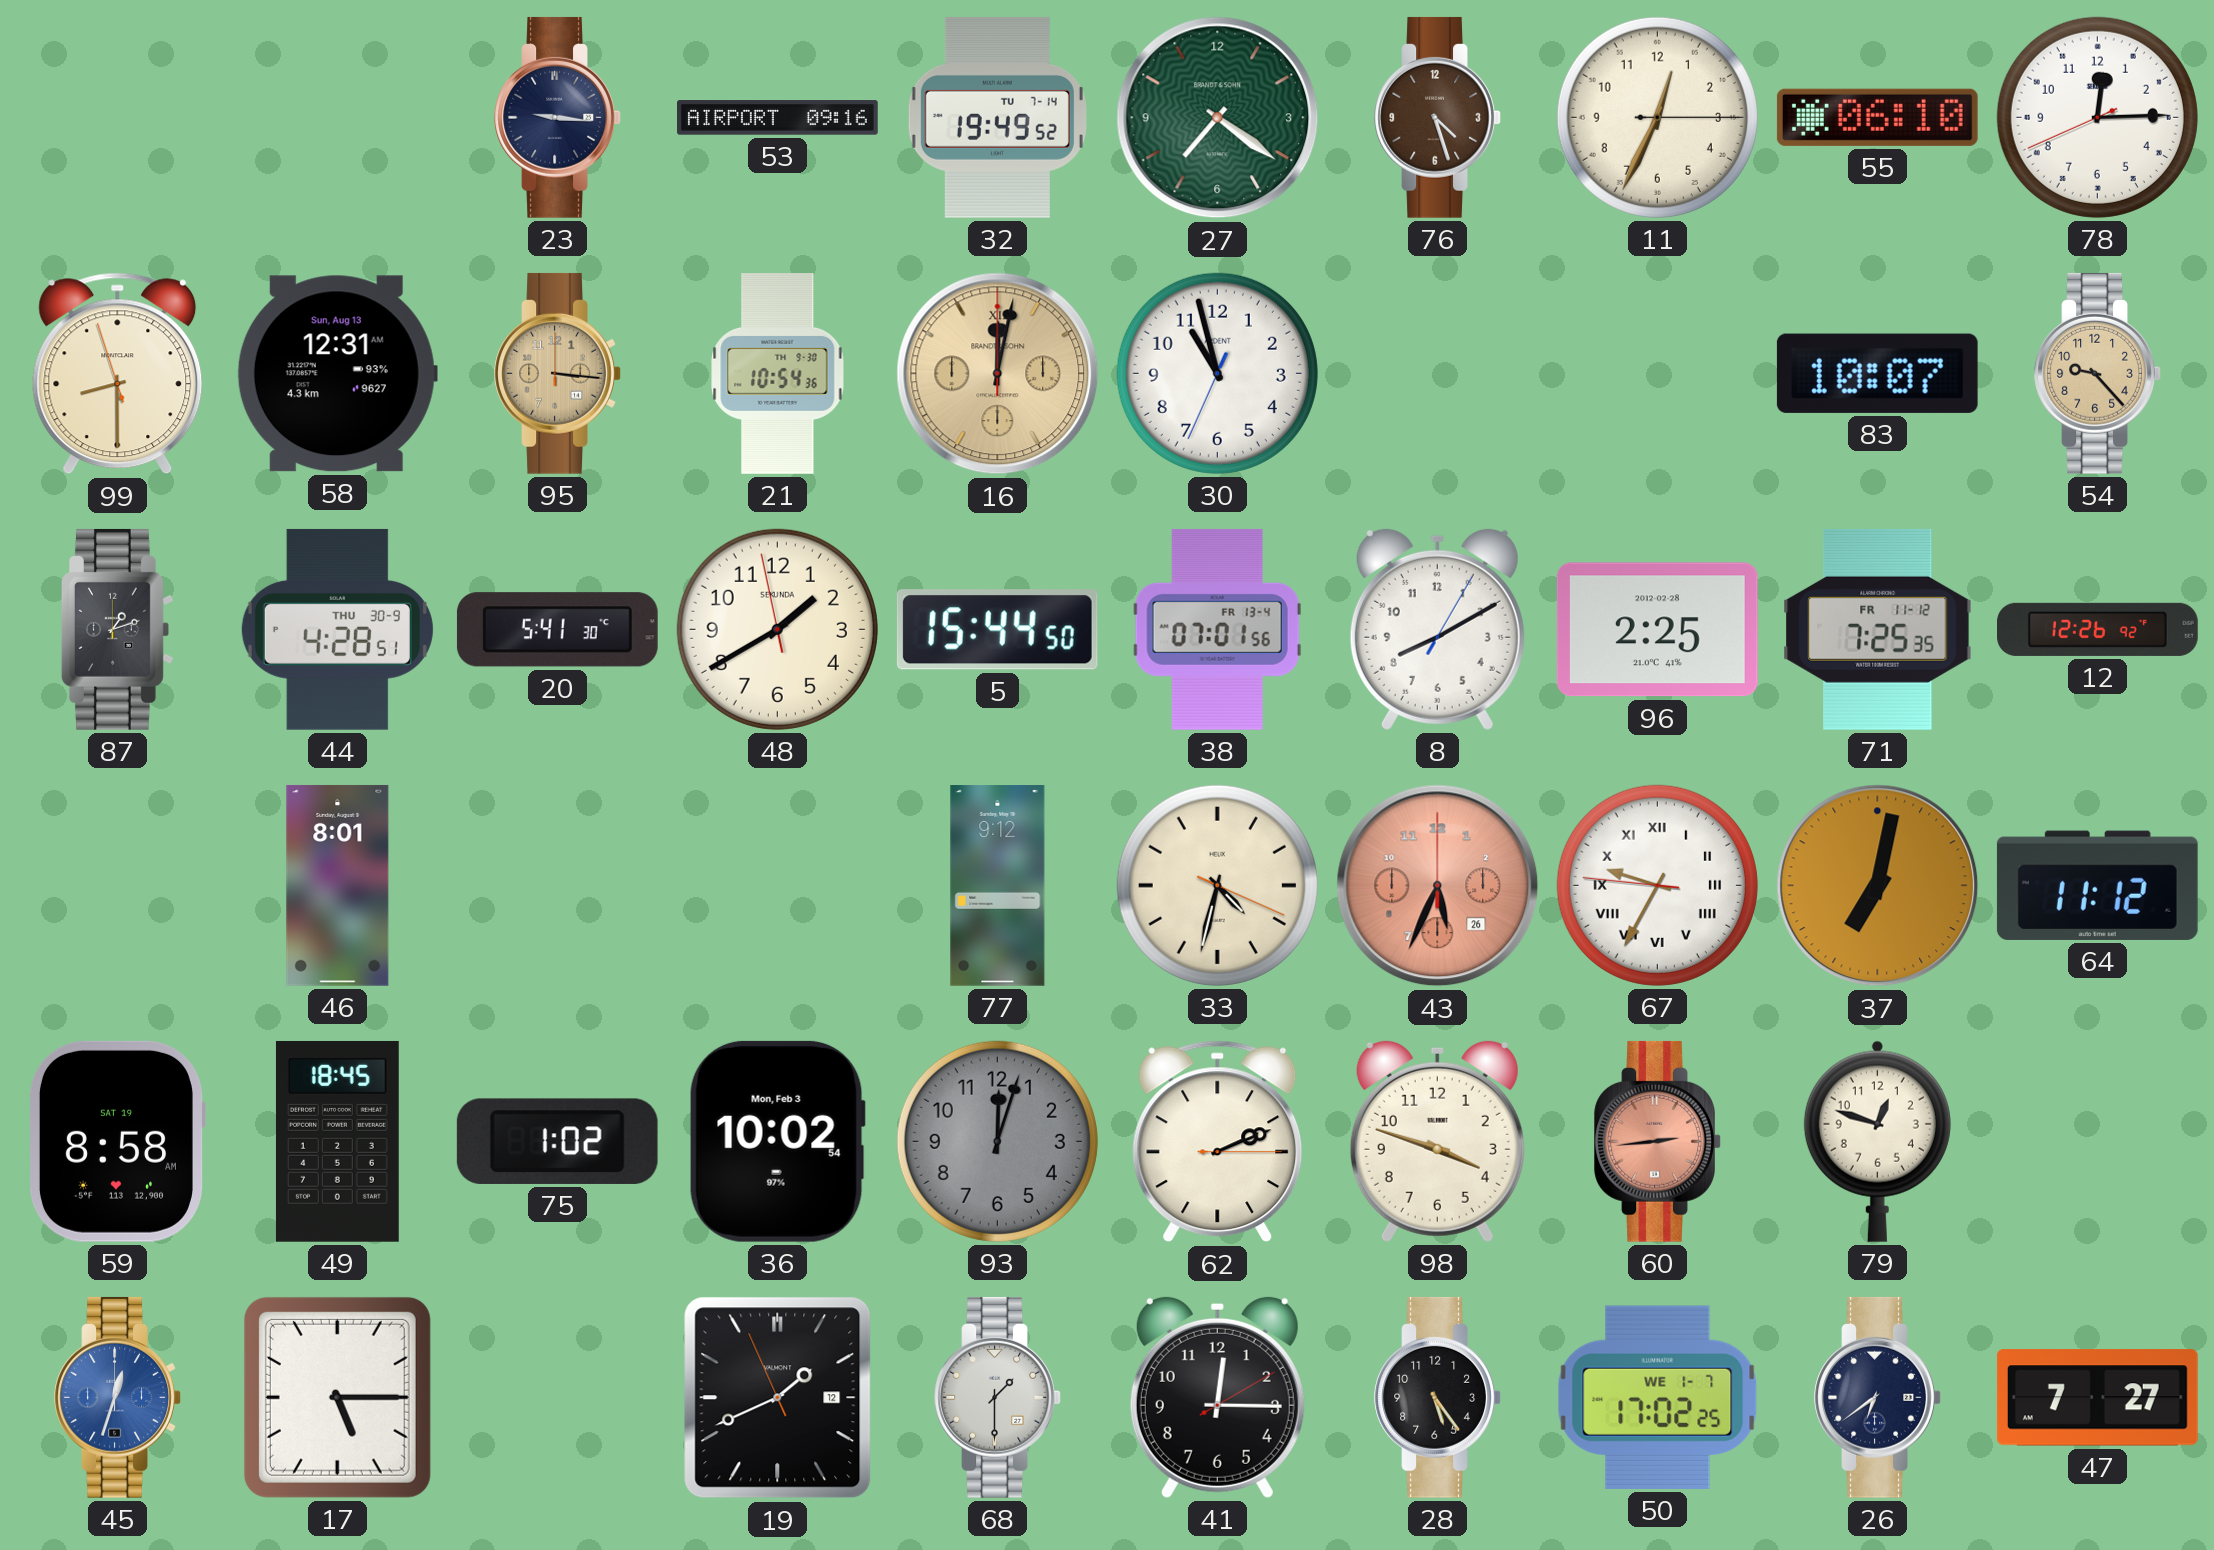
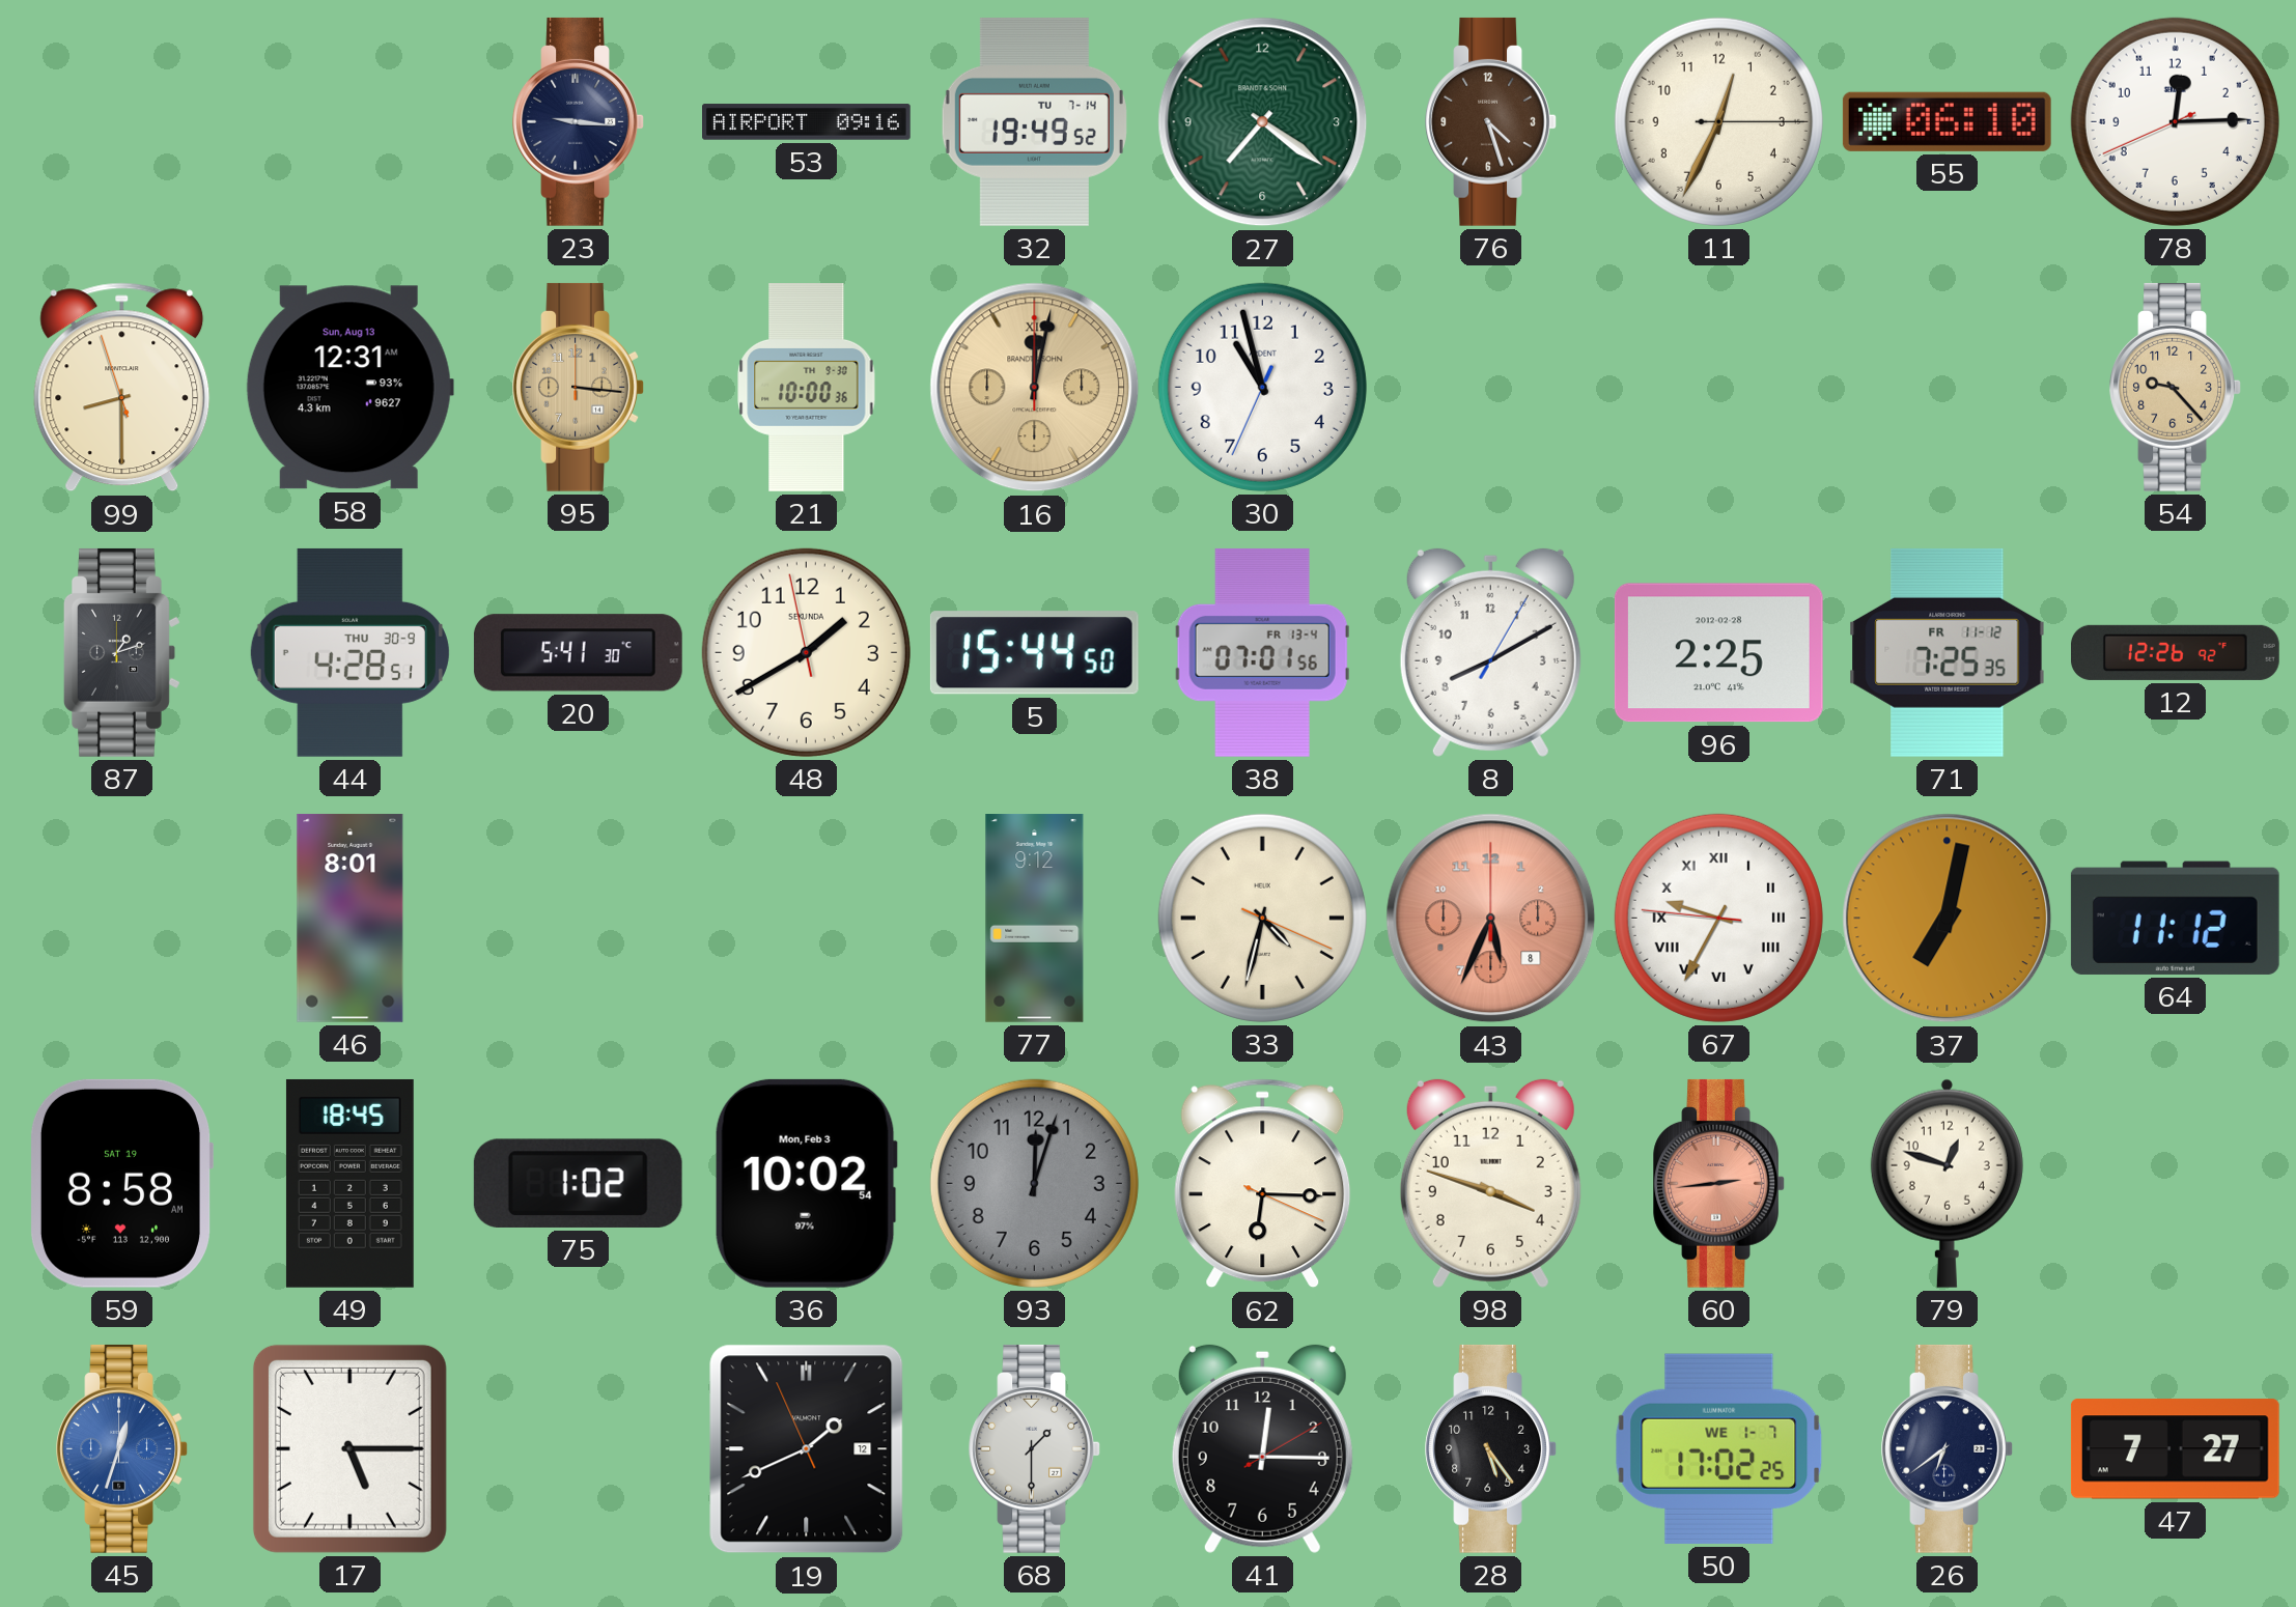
21: 10:54 -> 10:00 (807, 388)
83: 10:07 -> none (1877, 373)
43 date: 26 -> 8 (1491, 919)
62: 2:11 -> 6:15 (1263, 1184)
